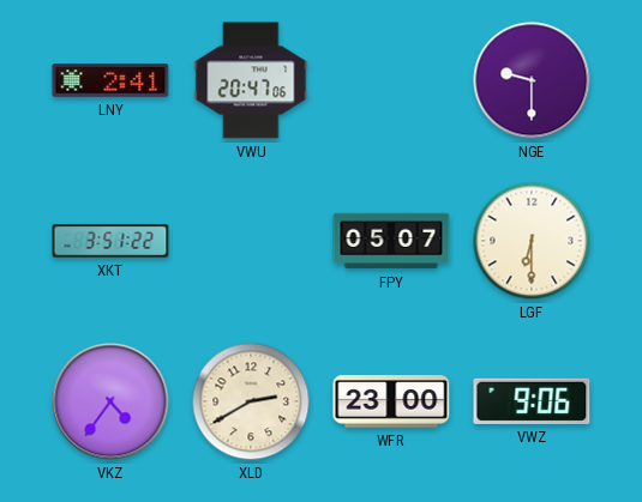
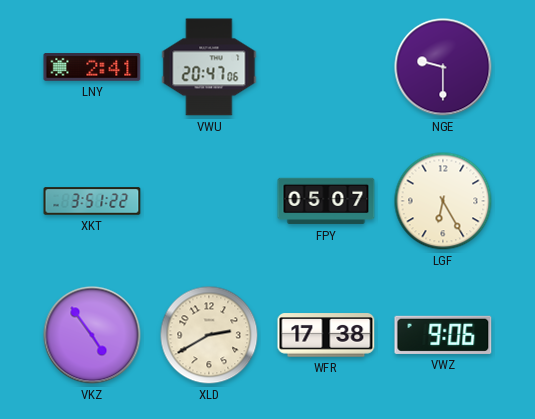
LGF: 6:30 -> 6:25 (443, 201)
VKZ: 4:36 -> 4:54 (92, 335)
WFR: 23:00 -> 17:38 (326, 335)
